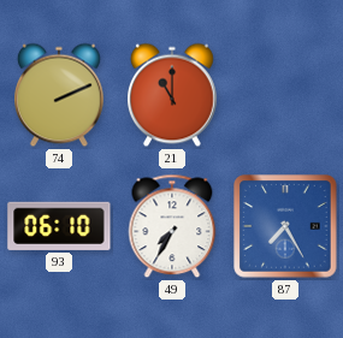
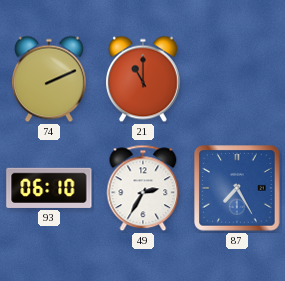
49: 7:35 -> 2:35 (143, 188)
